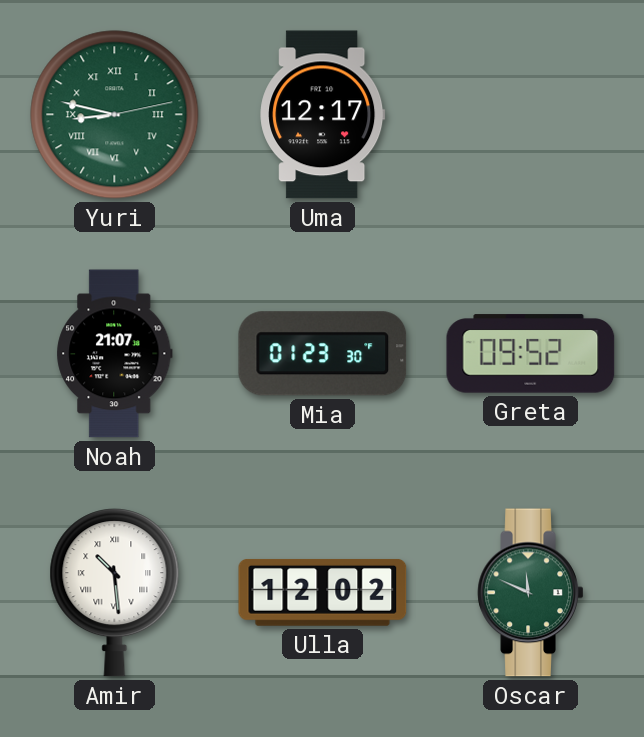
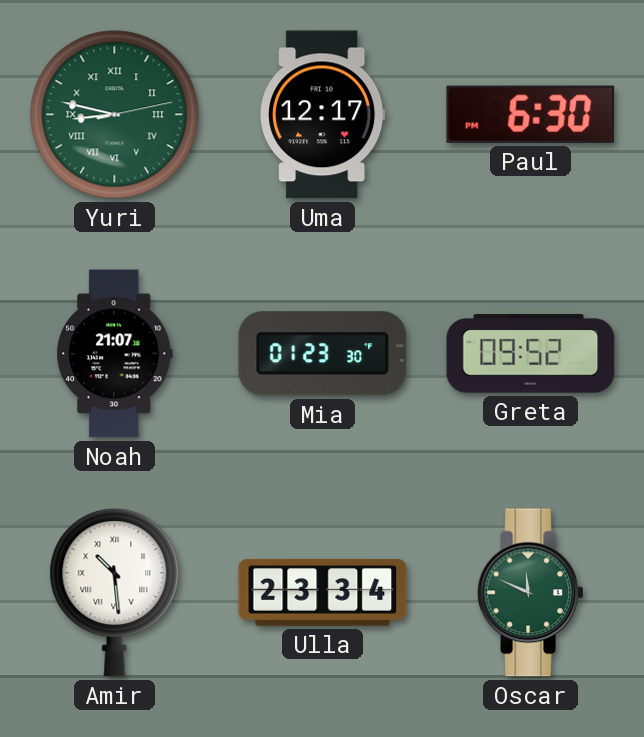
Paul: none -> 6:30 (531, 114)
Ulla: 12:02 -> 23:34 (323, 592)
